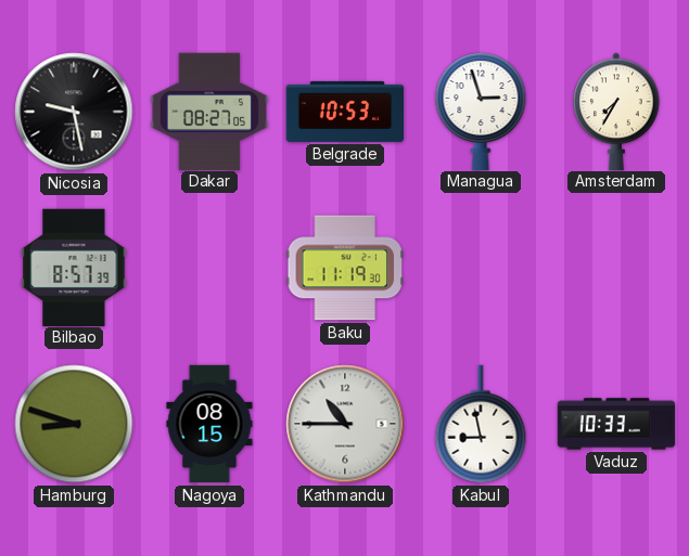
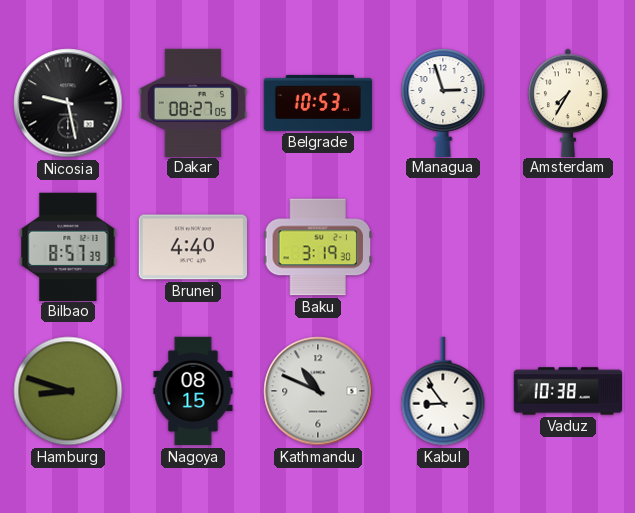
Brunei: none -> 4:40 (193, 247)
Baku: 11:19 -> 3:19 (317, 247)
Kathmandu: 10:45 -> 10:49 (318, 391)
Kabul: 8:58 -> 8:54 (443, 391)
Vaduz: 10:33 -> 10:38 (568, 391)
